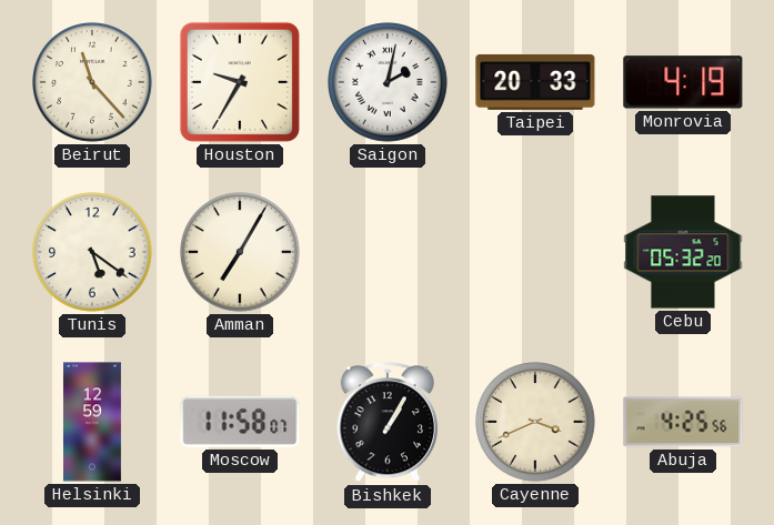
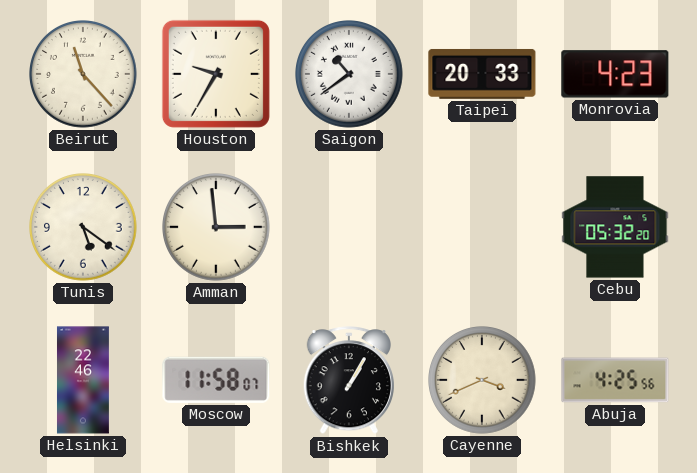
Saigon: 2:02 -> 10:39 (350, 75)
Monrovia: 4:19 -> 4:23 (615, 74)
Amman: 7:05 -> 2:59 (217, 228)
Helsinki: 12:59 -> 22:46 (83, 380)
